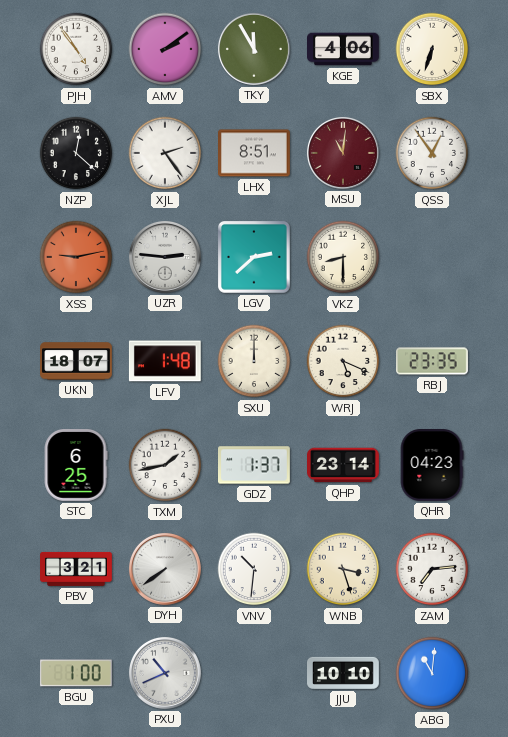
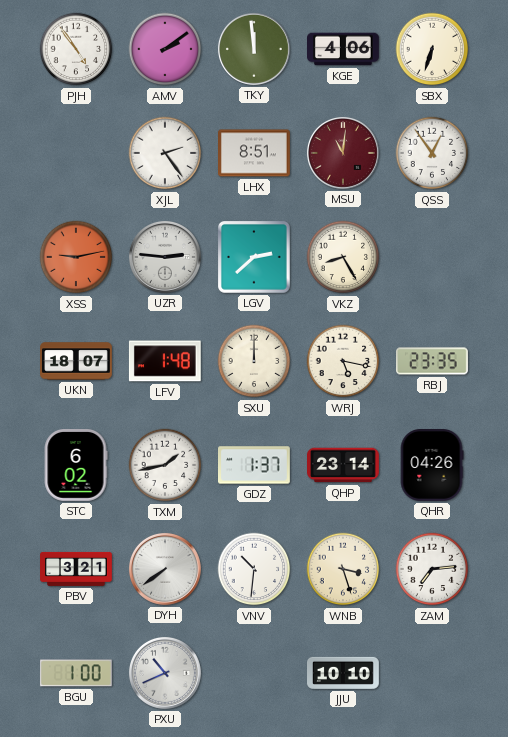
TKY: 11:55 -> 11:59 (254, 49)
NZP: 12:22 -> none (76, 153)
VKZ: 8:30 -> 8:25 (343, 257)
WRJ: 5:19 -> 5:17 (343, 361)
STC: 6:25 -> 6:02 (76, 466)
QHR: 04:23 -> 04:26 (432, 466)
ABG: 11:01 -> none (432, 673)
